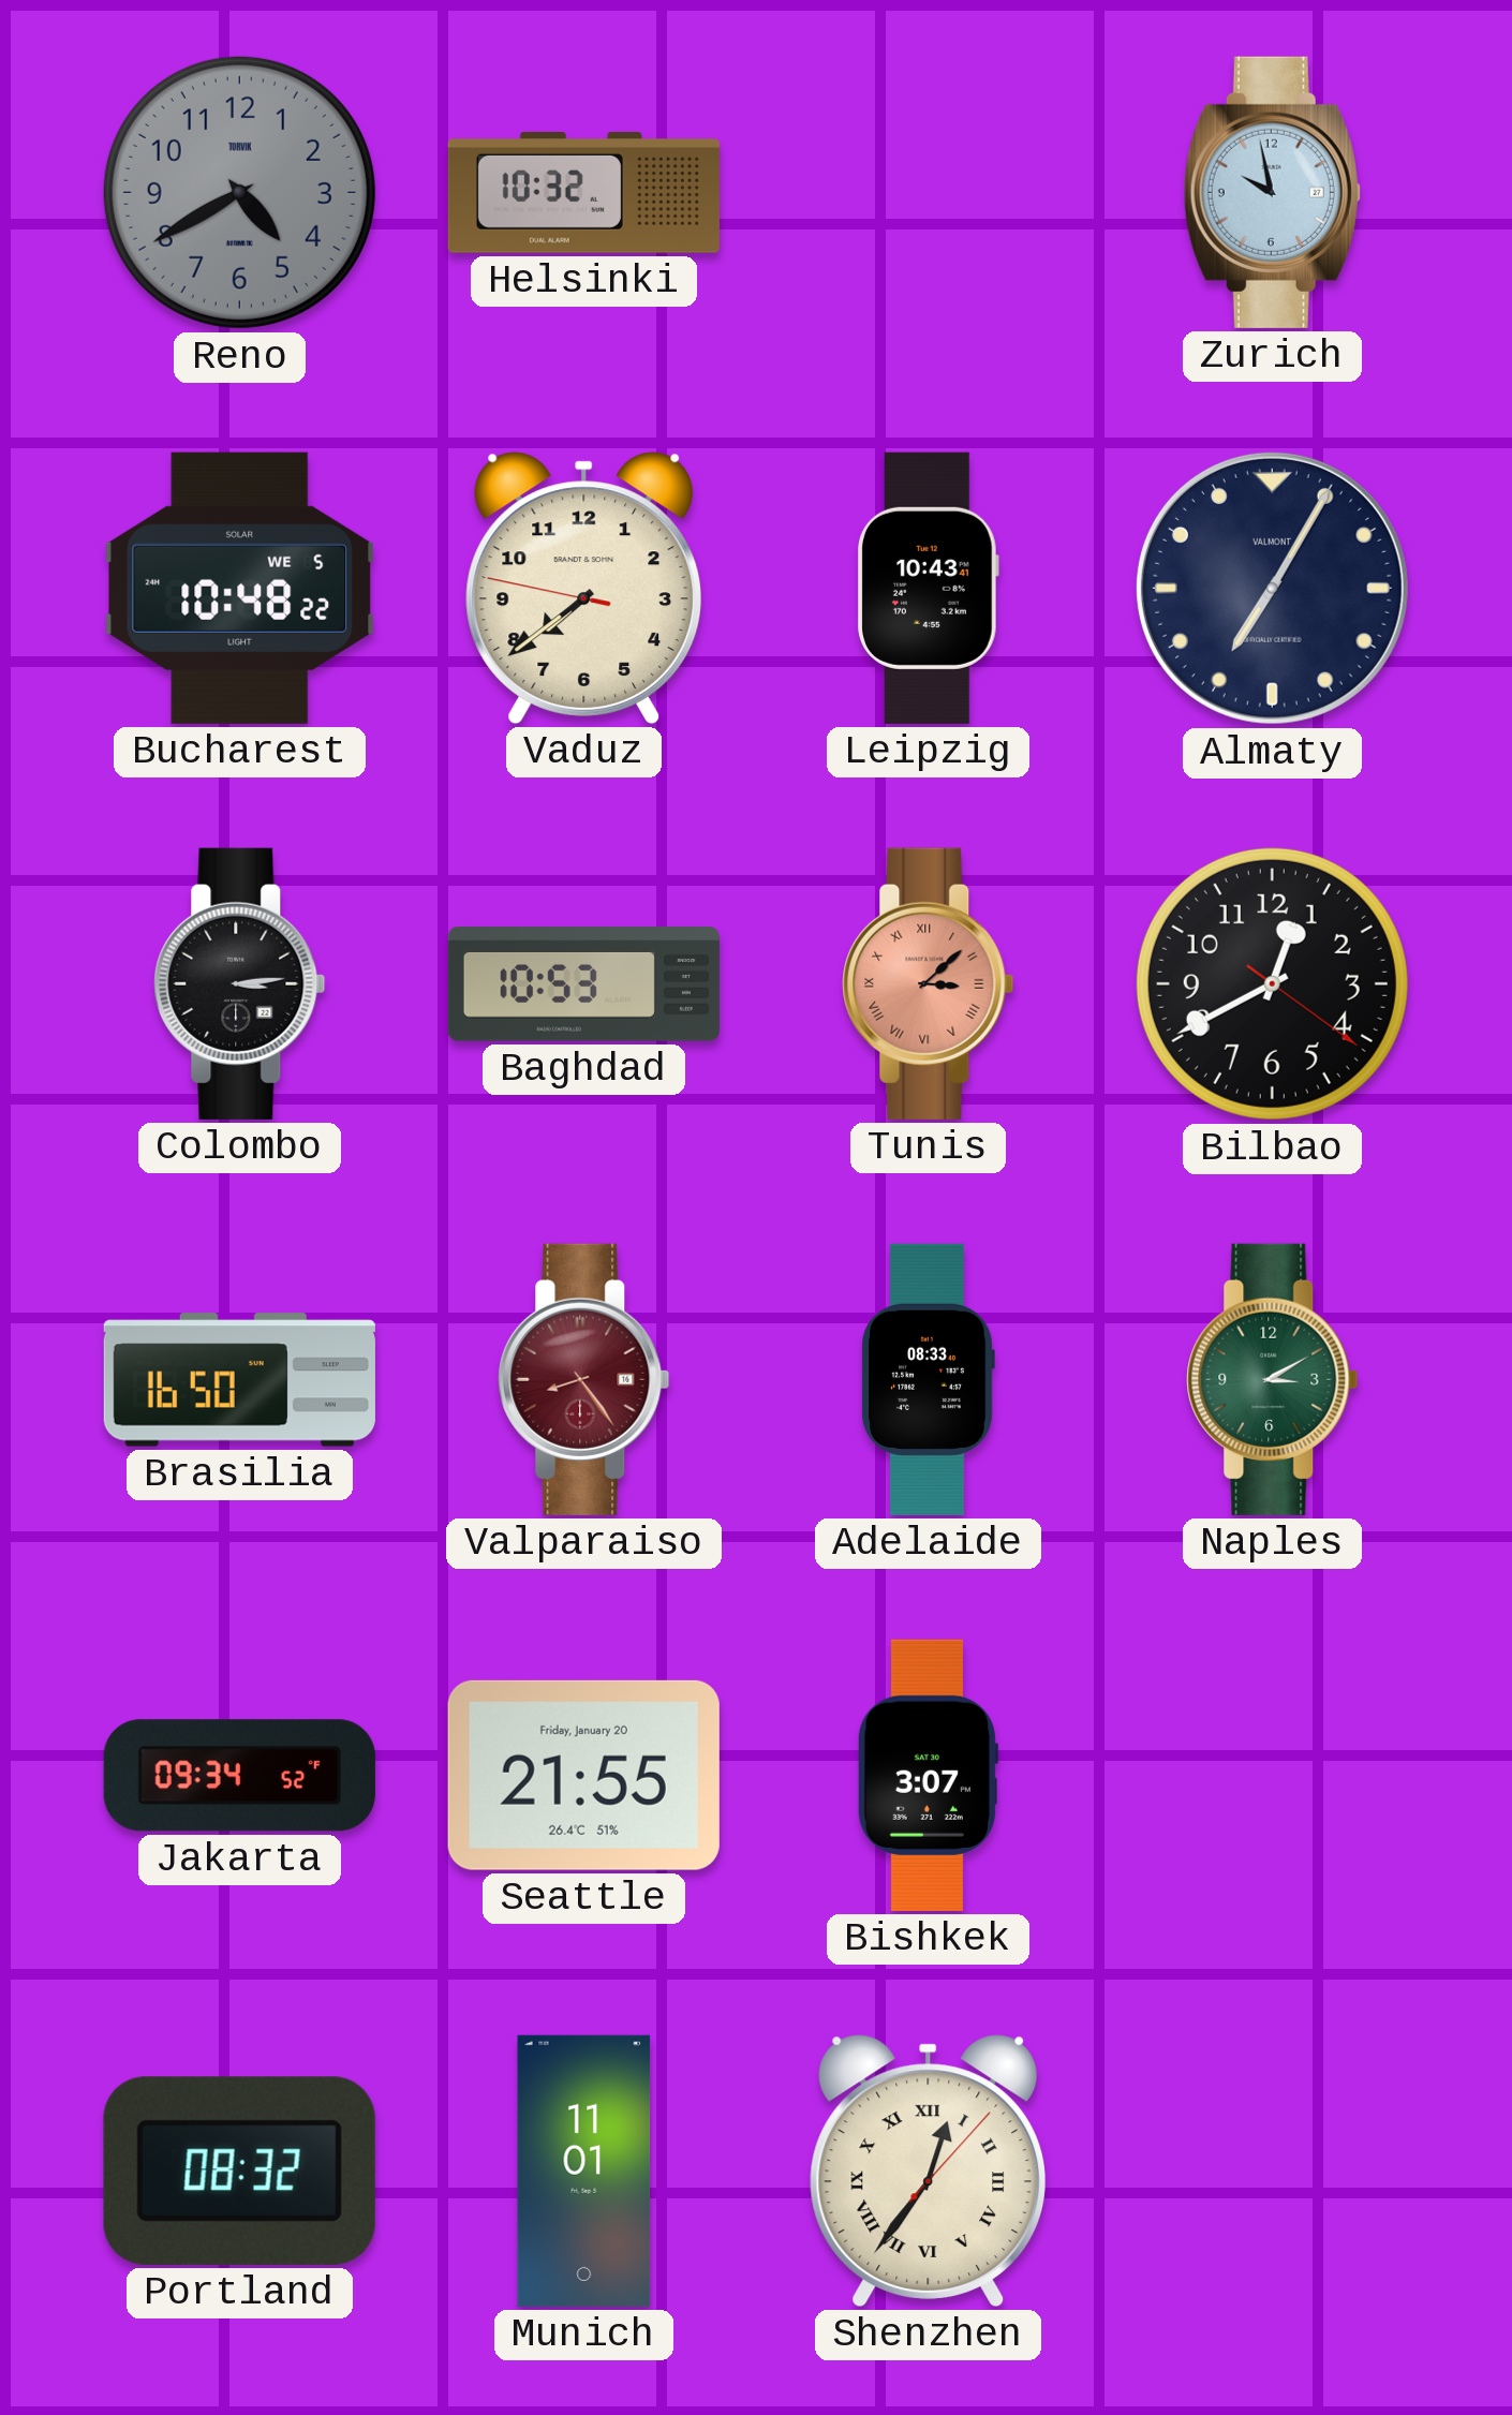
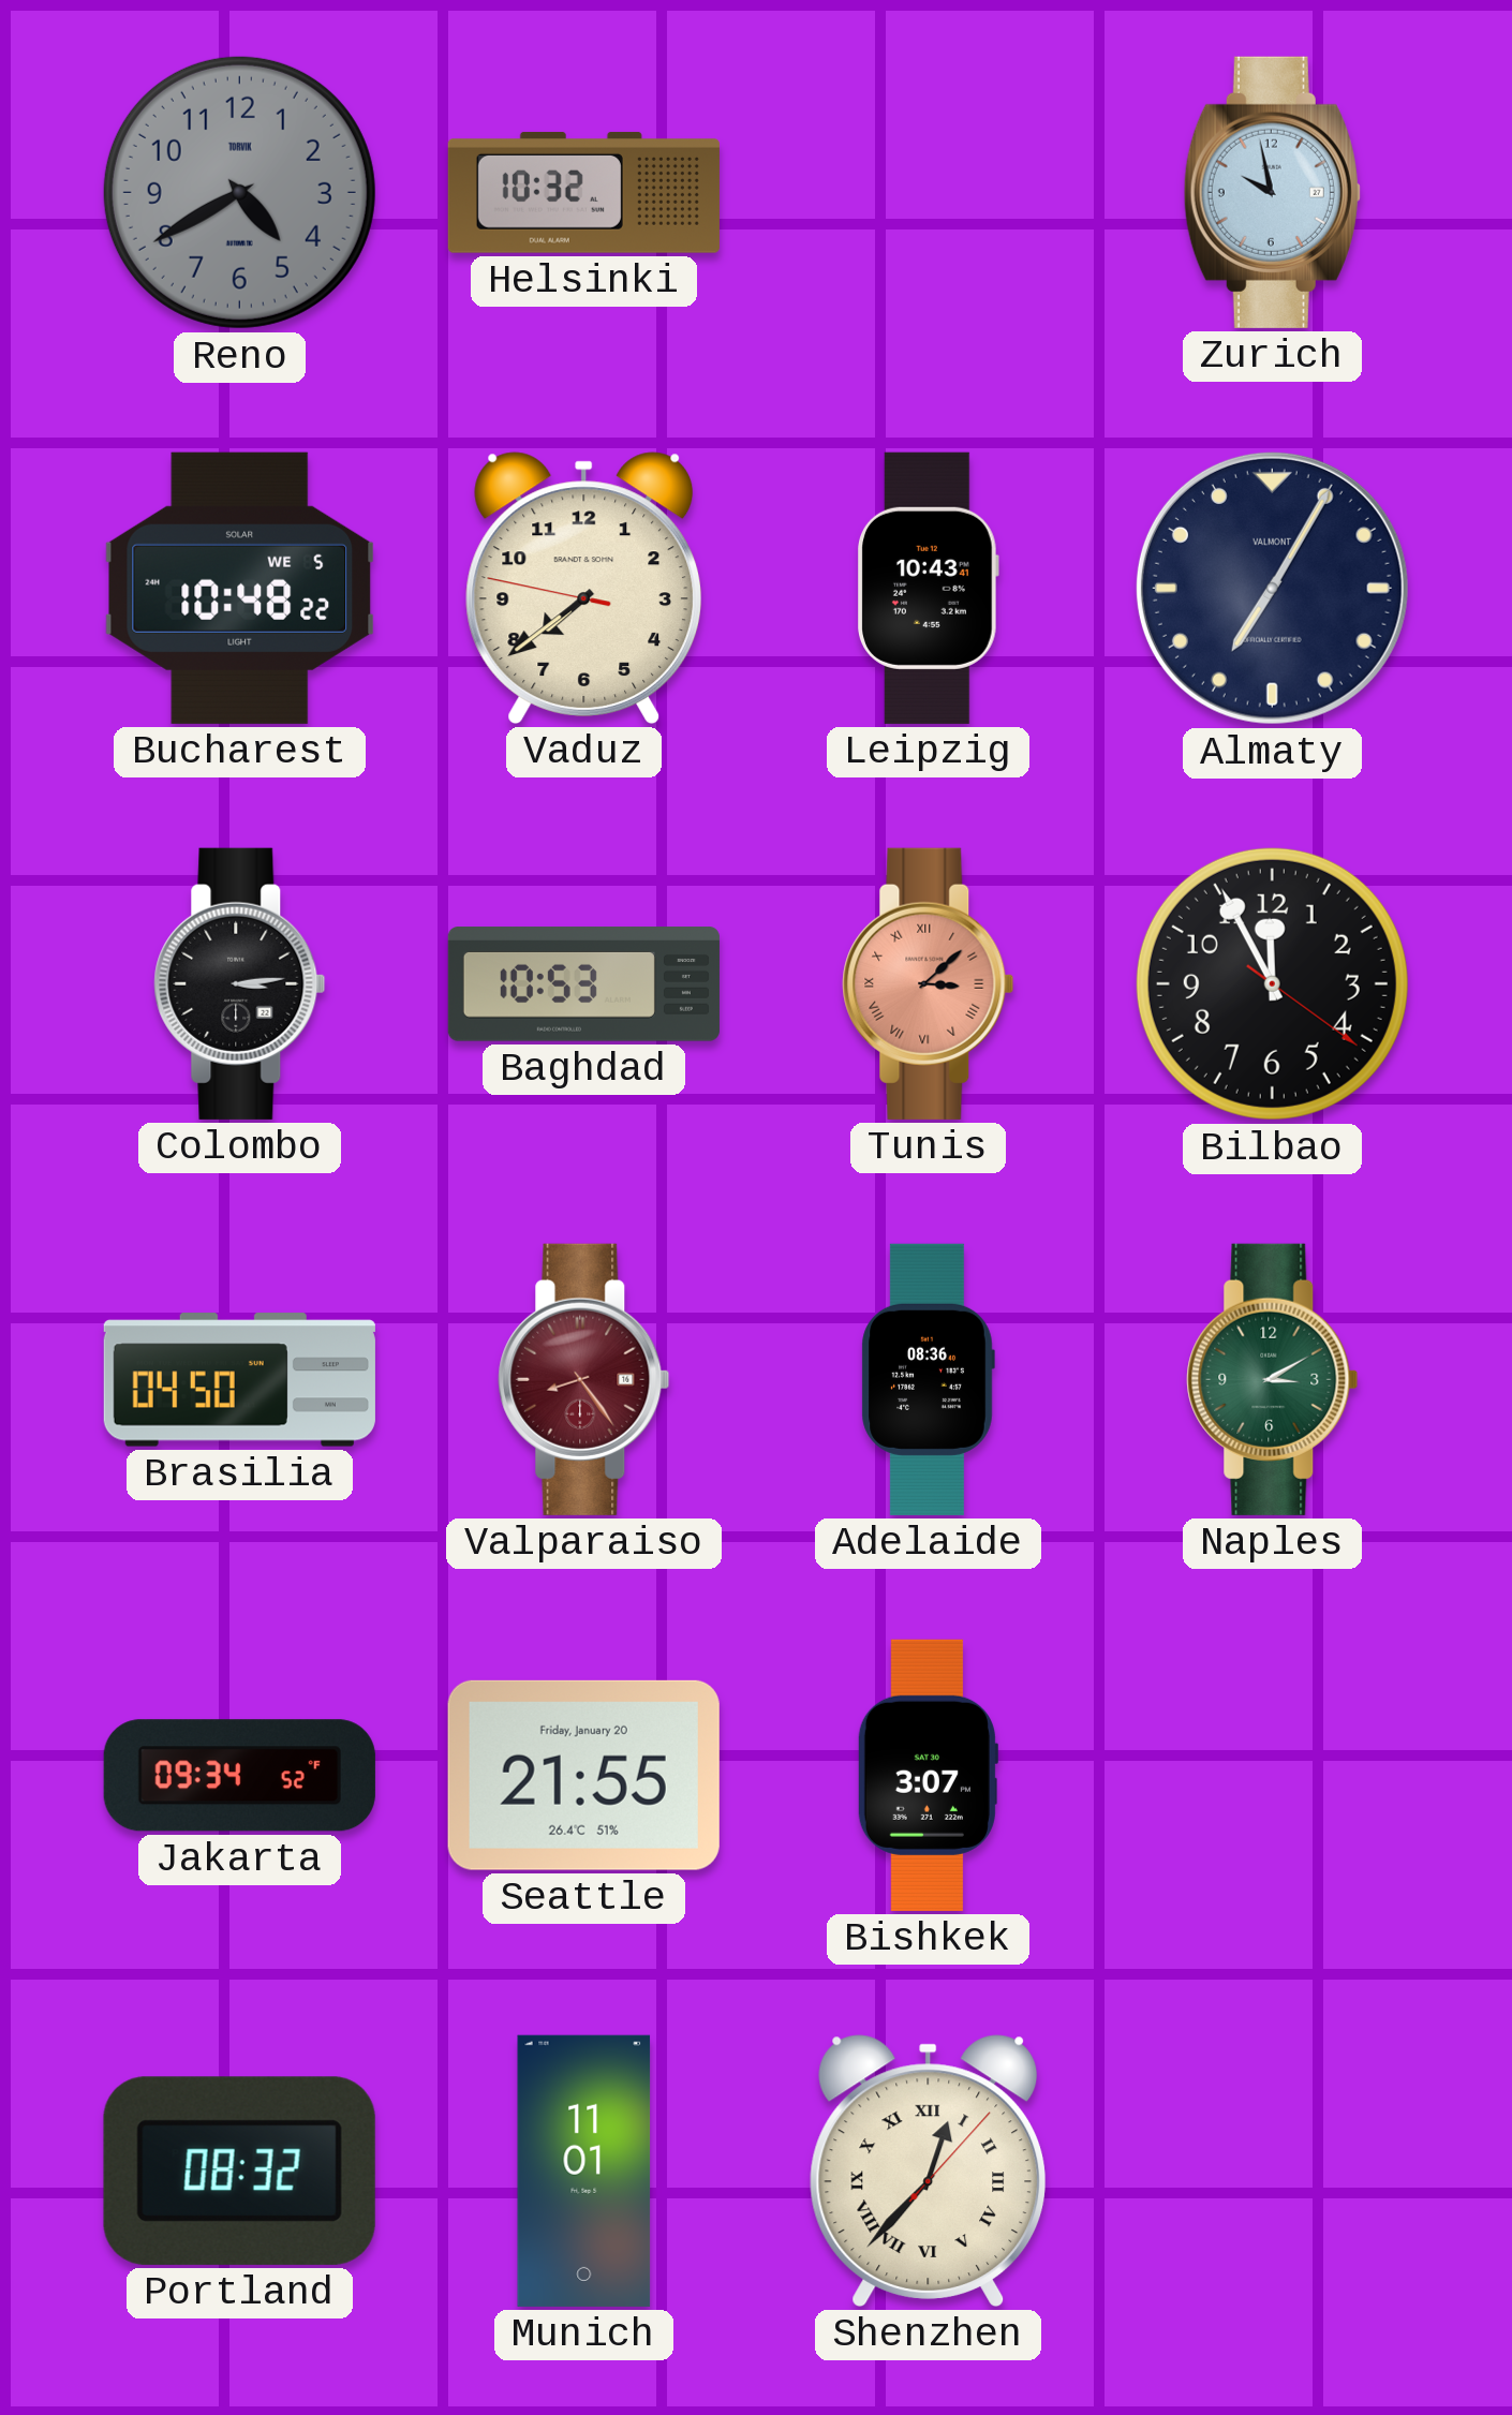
Bilbao: 12:40 -> 11:55 (1272, 983)
Brasilia: 16:50 -> 04:50 (239, 1380)
Adelaide: 08:33 -> 08:36 (928, 1379)
Shenzhen: 12:36 -> 12:37 (929, 2170)
